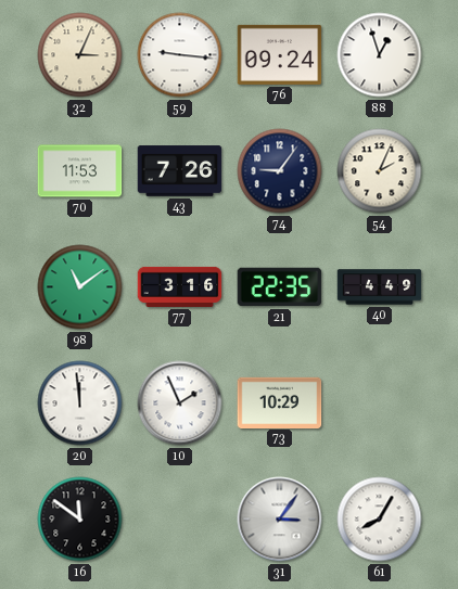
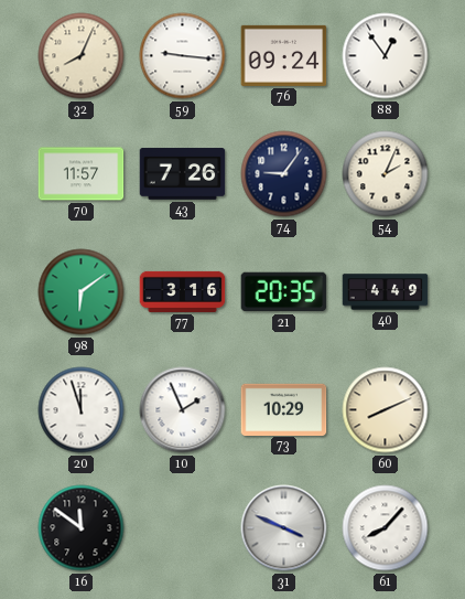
32: 3:04 -> 8:04 (82, 56)
88: 12:57 -> 12:54 (386, 56)
70: 11:53 -> 11:57 (82, 174)
98: 11:09 -> 6:09 (82, 292)
21: 22:35 -> 20:35 (284, 292)
20: 11:59 -> 11:57 (82, 410)
60: none -> 8:11 (386, 410)
31: 3:06 -> 3:49 (284, 528)
61: 8:05 -> 8:07 (386, 528)
